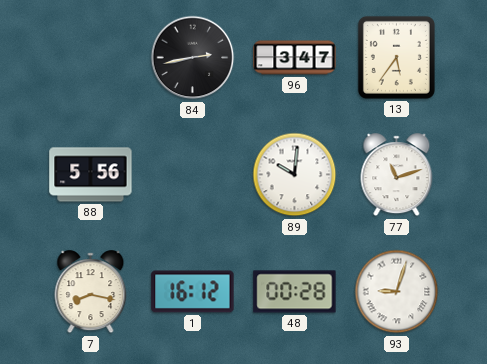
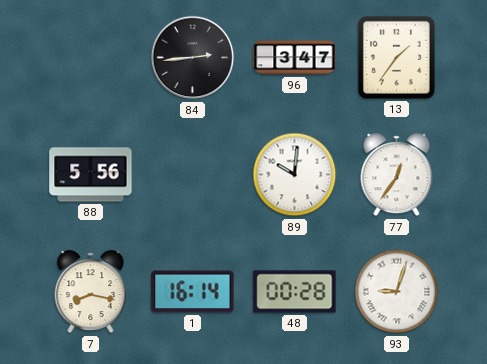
84: 2:43 -> 2:44 (193, 58)
13: 5:36 -> 1:36 (396, 57)
77: 11:12 -> 12:36 (397, 175)
1: 16:12 -> 16:14 (193, 292)
